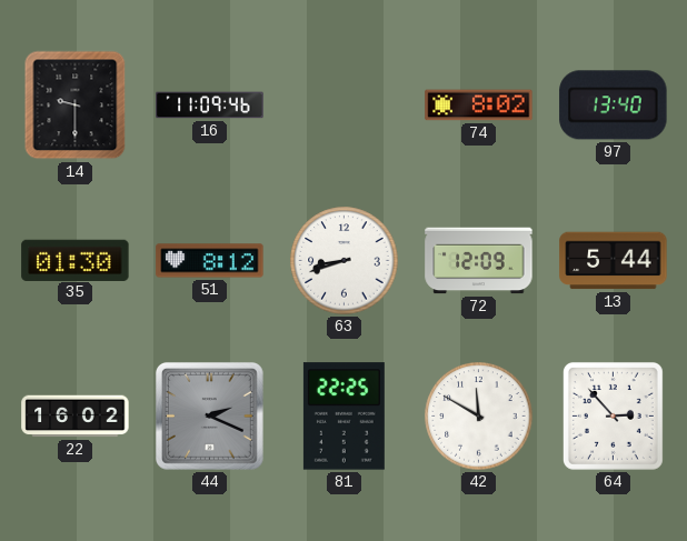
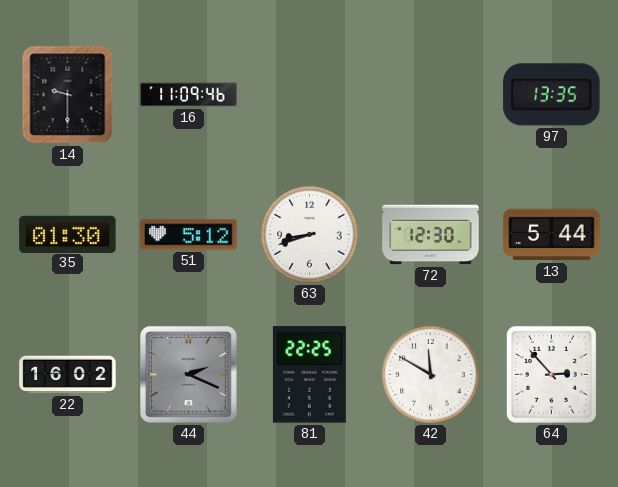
74: 8:02 -> none (479, 106)
97: 13:40 -> 13:35 (552, 95)
51: 8:12 -> 5:12 (189, 235)
72: 12:09 -> 12:30 (431, 235)
